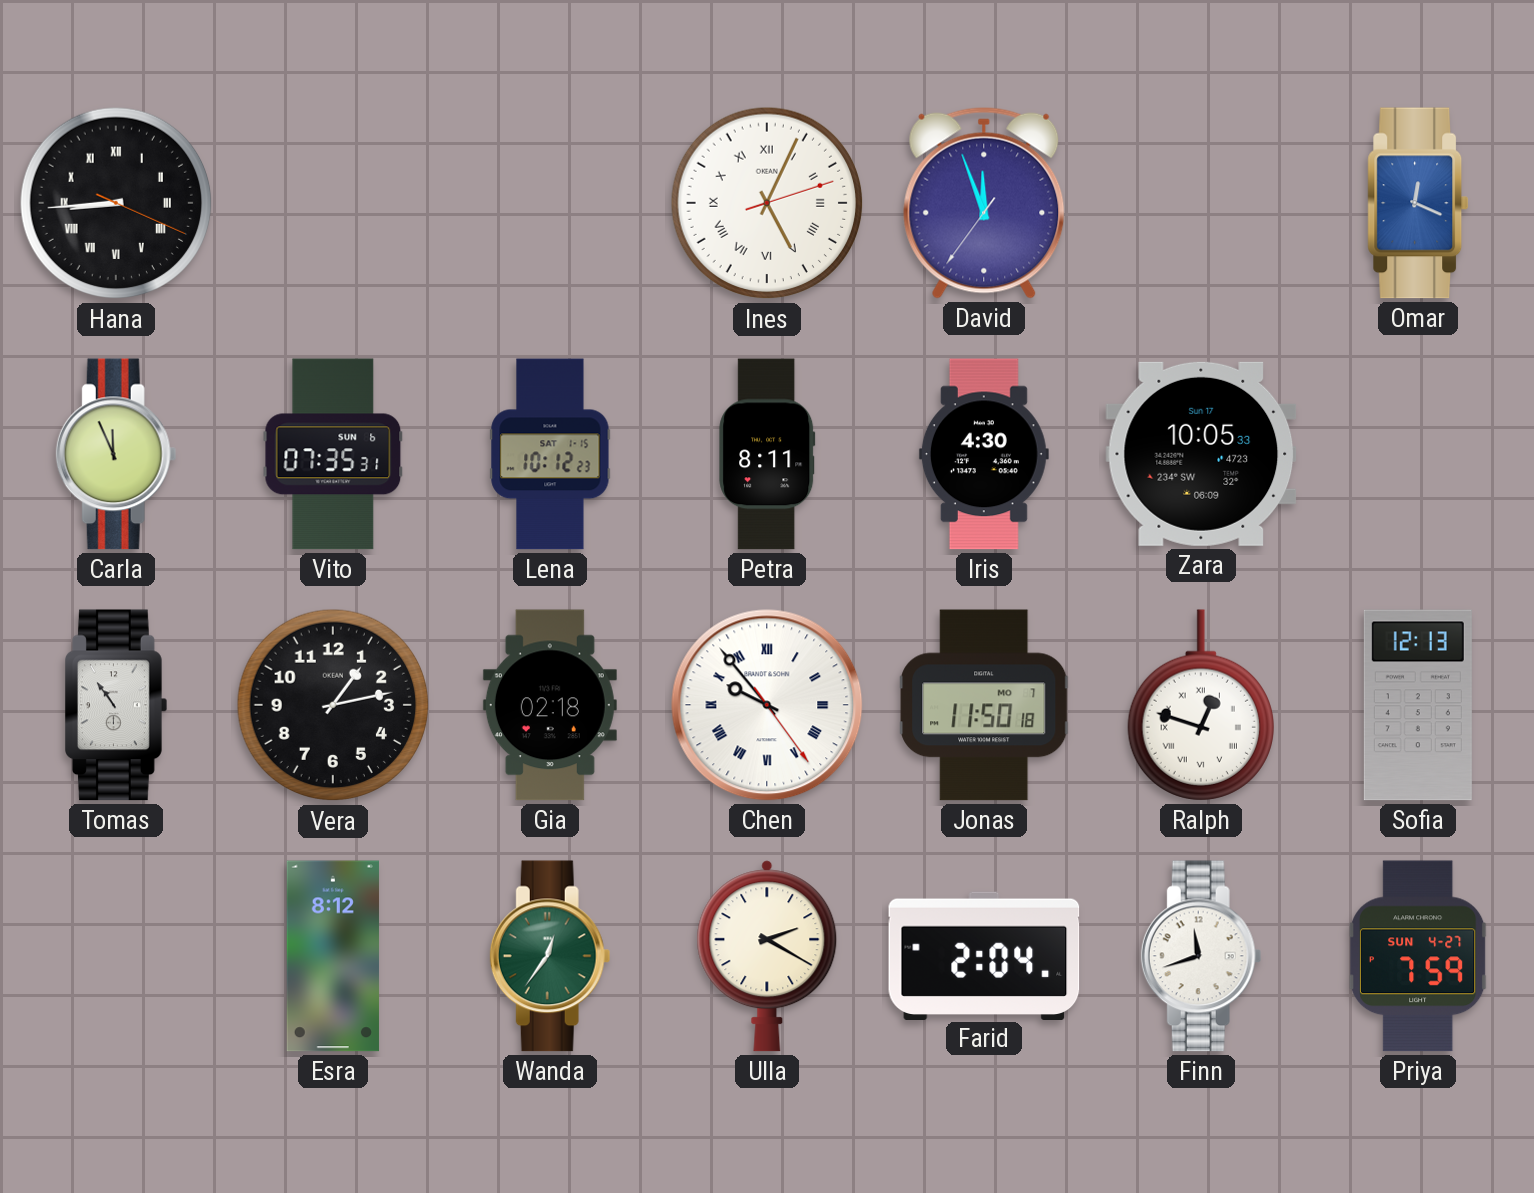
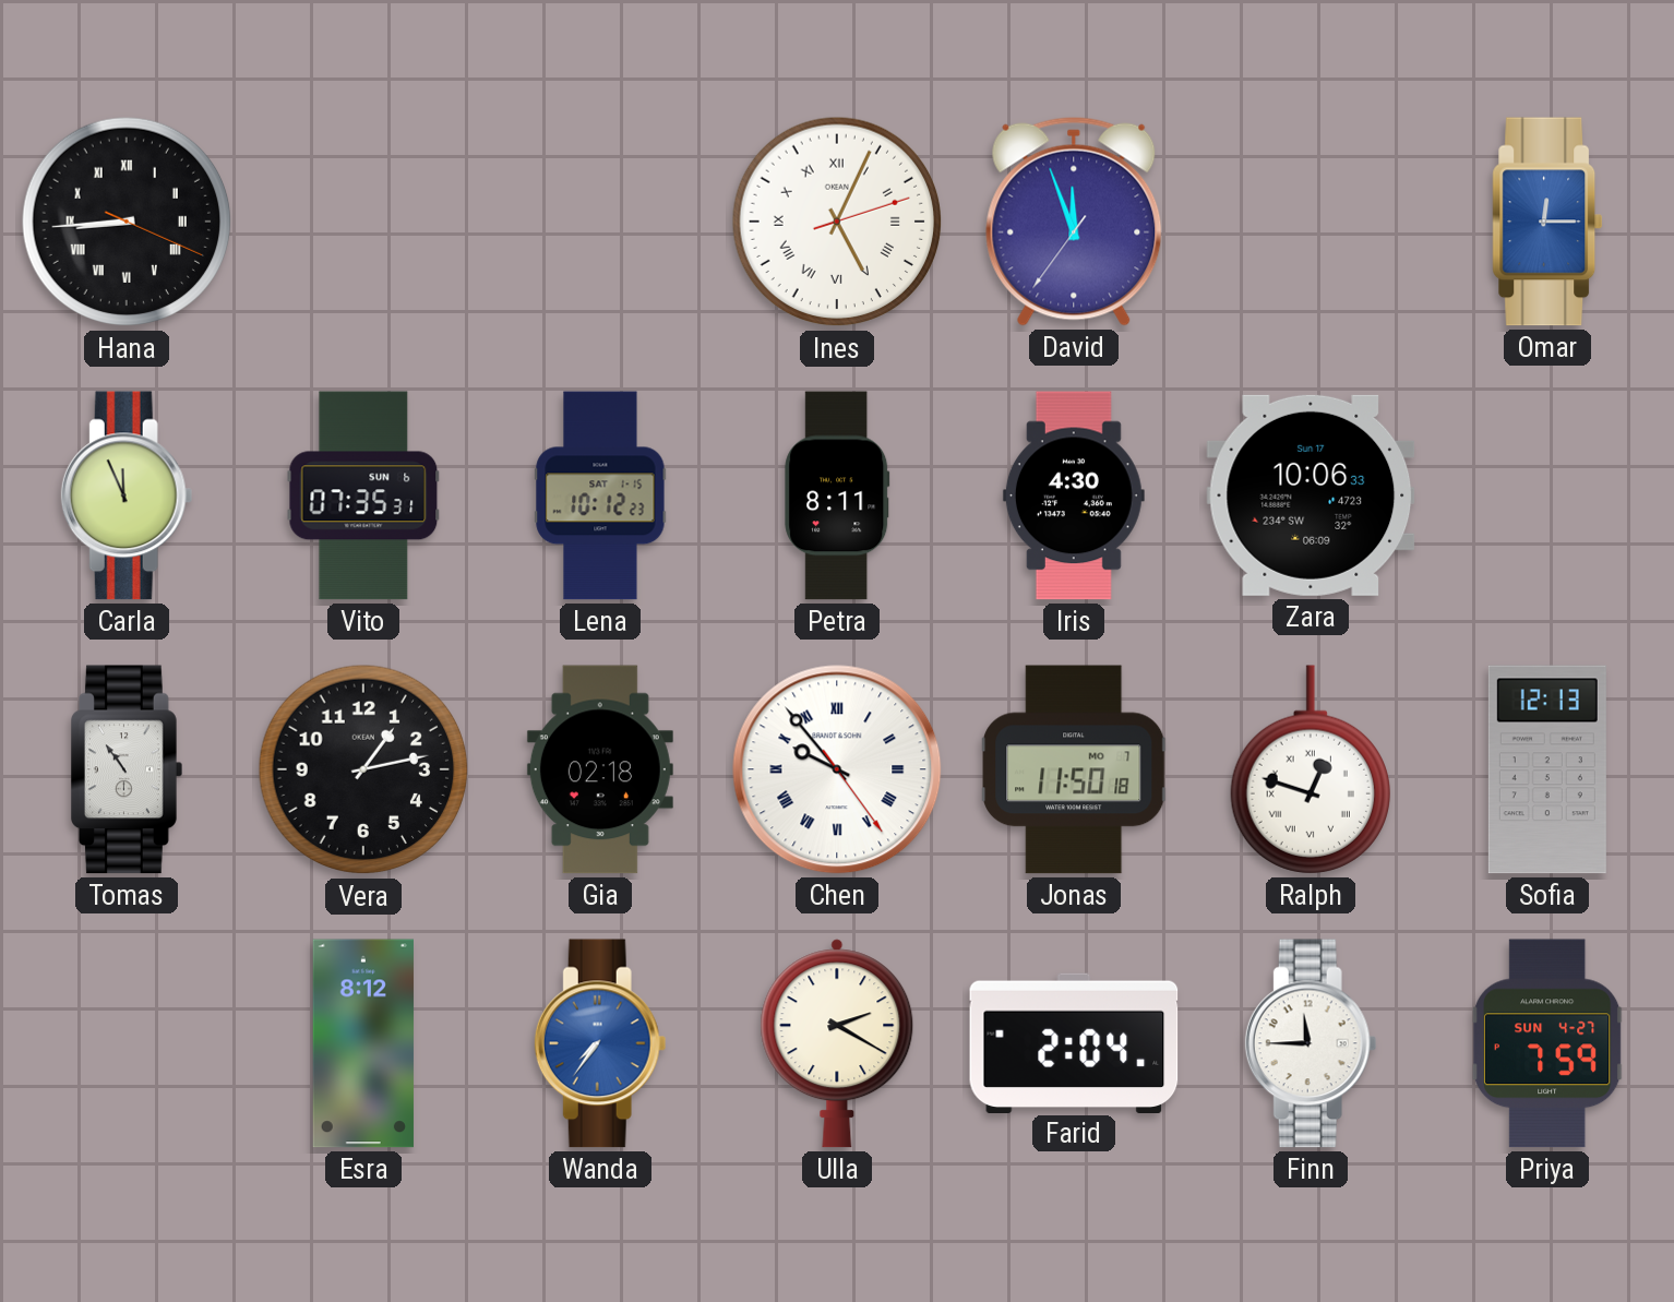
Omar: 12:19 -> 12:15 (1547, 222)
Zara: 10:05 -> 10:06 (1311, 495)
Wanda: 12:36 -> 7:36 (600, 1043)
Wanda dial: green -> blue (600, 1043)
Finn: 11:42 -> 11:45 (1311, 1043)
